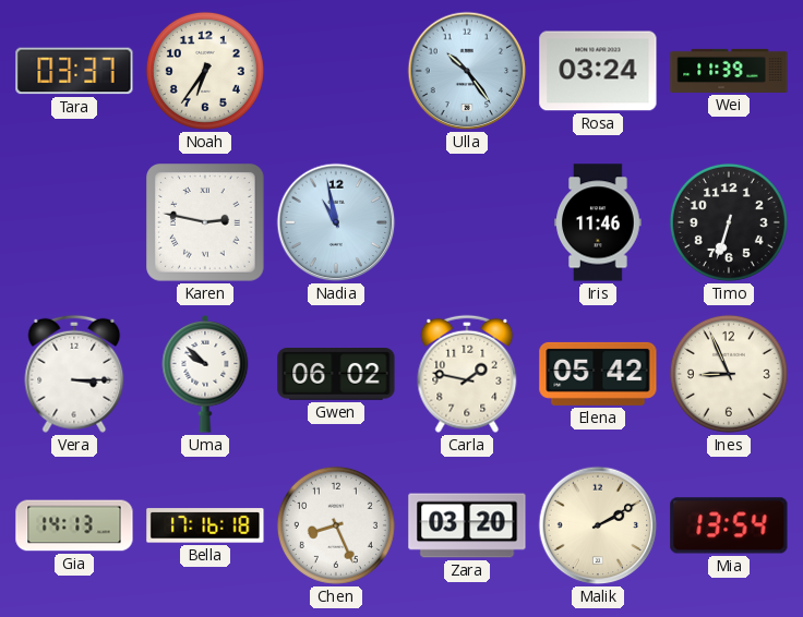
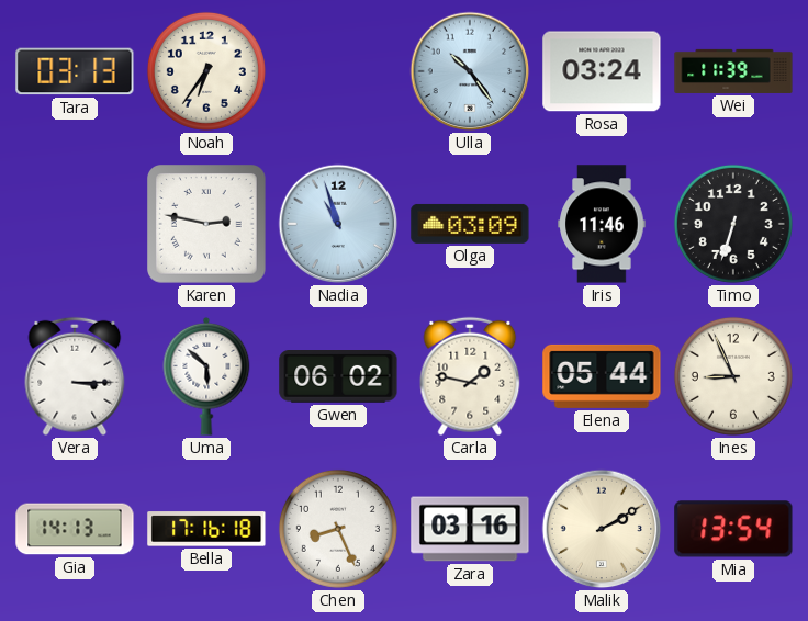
Tara: 03:37 -> 03:13 (75, 71)
Nadia: 10:58 -> 10:57 (338, 224)
Olga: none -> 03:09 (470, 224)
Uma: 9:52 -> 5:52 (206, 376)
Elena: 05:42 -> 05:44 (602, 376)
Zara: 03:20 -> 03:16 (470, 529)
